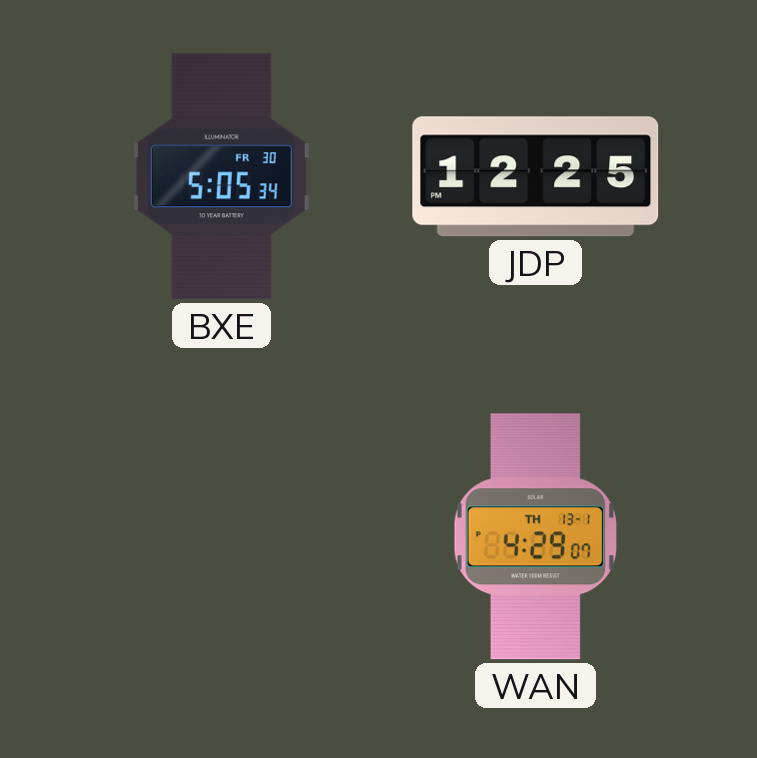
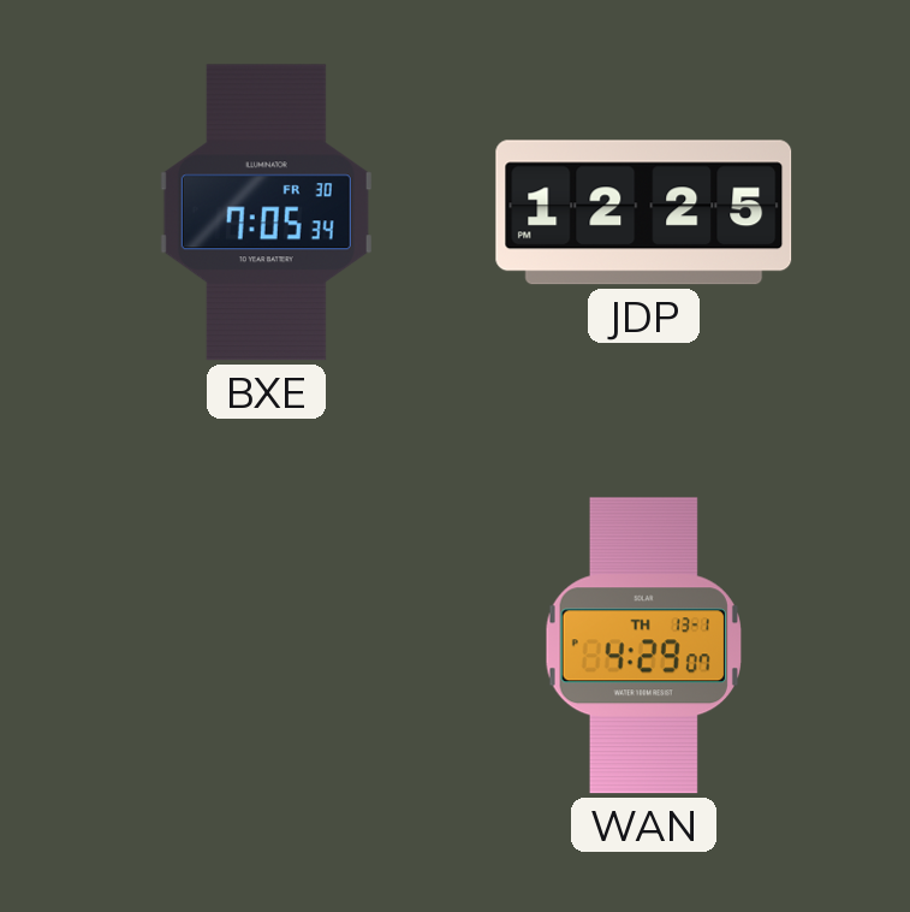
BXE: 5:05 -> 7:05 (266, 213)
